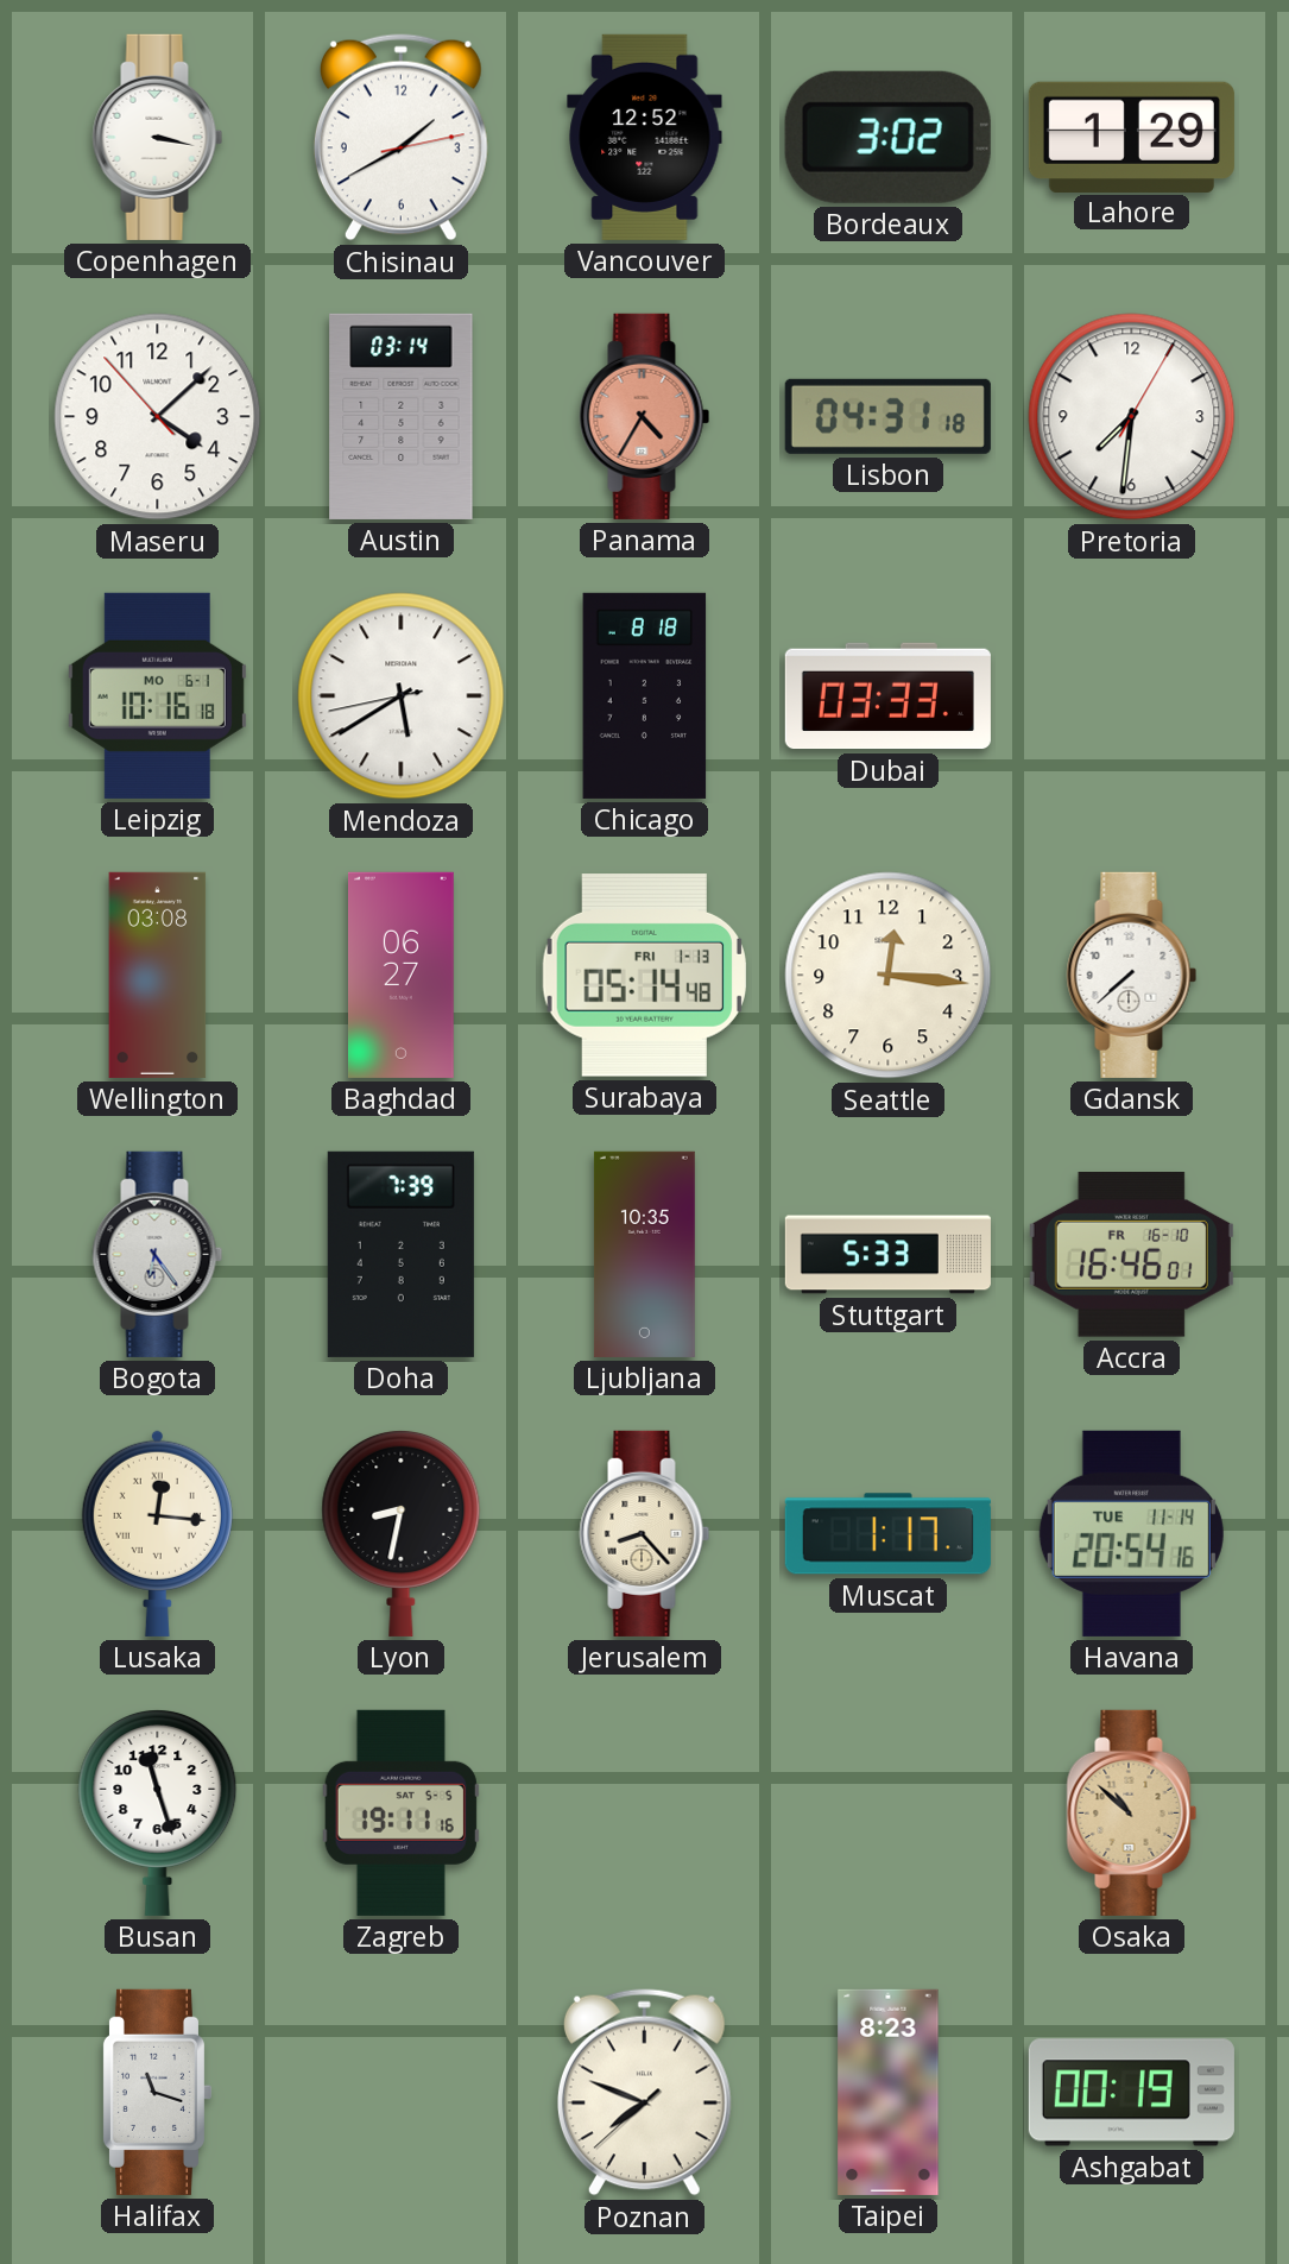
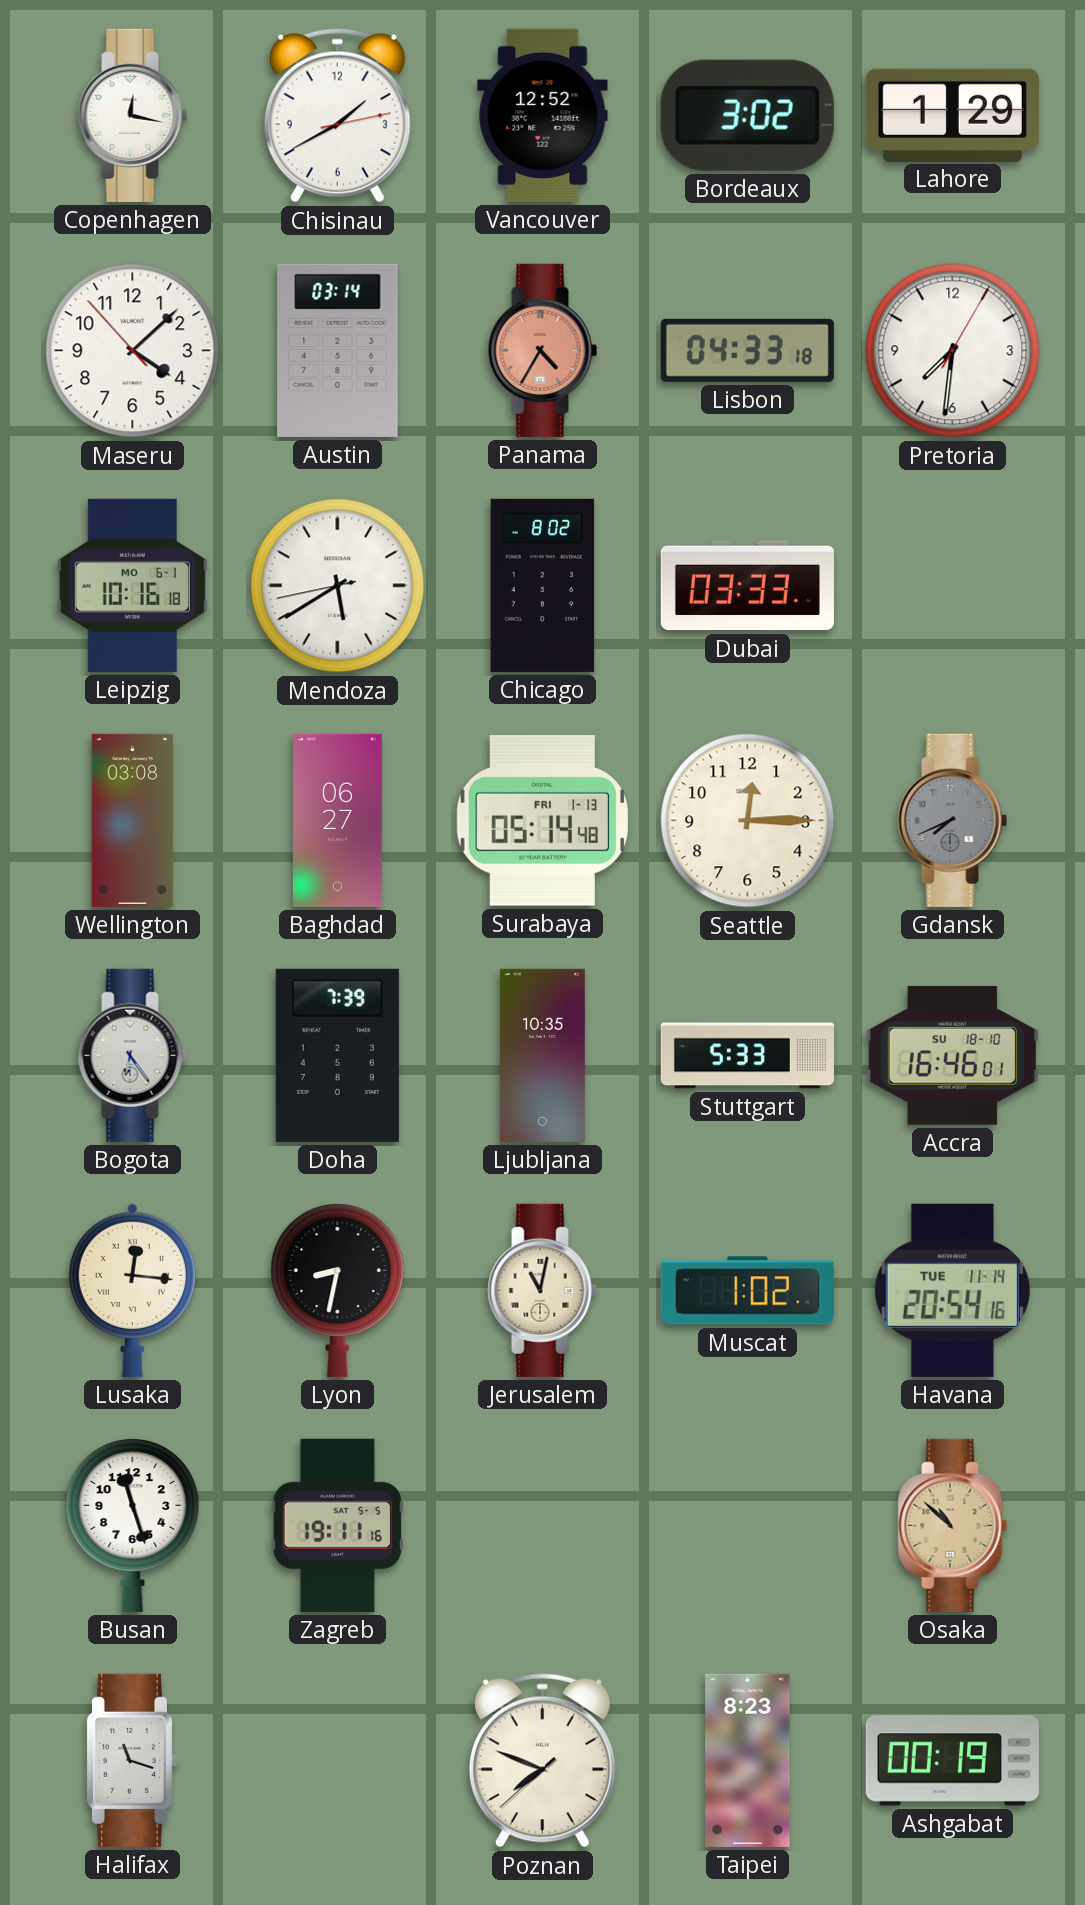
Copenhagen: 3:17 -> 12:17 (133, 115)
Lisbon: 04:31 -> 04:33 (747, 350)
Chicago: 8:18 -> 8:02 (543, 585)
Seattle: 12:16 -> 12:15 (748, 821)
Gdansk: 7:38 -> 7:41 (953, 820)
Gdansk dial: white -> grey (953, 820)
Accra date: FR 16-10 -> SU 18-10 (952, 1056)
Jerusalem: 8:23 -> 11:02 (543, 1290)
Muscat: 1:17 -> 1:02 (747, 1291)
